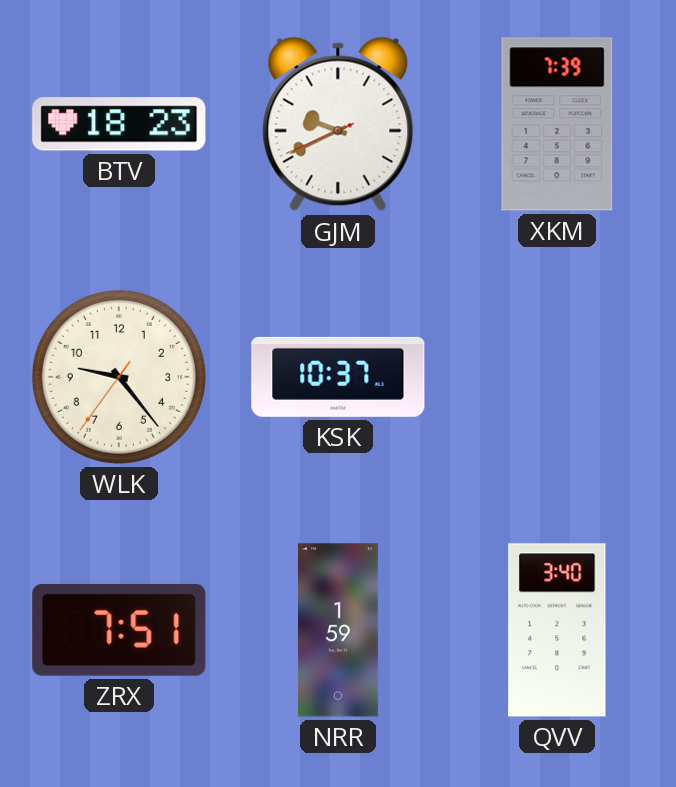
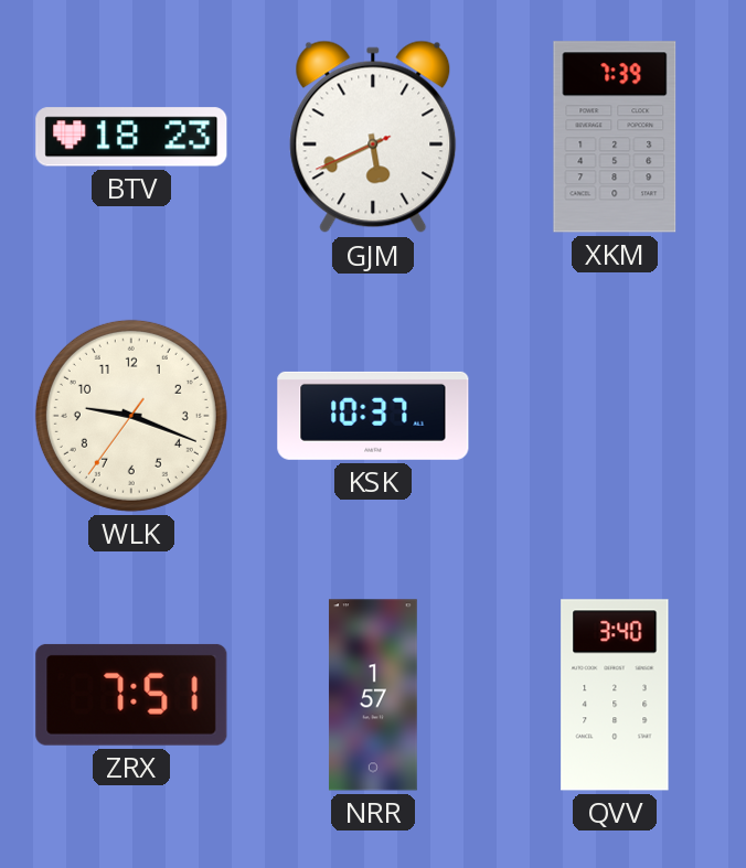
GJM: 9:40 -> 5:40 (373, 137)
WLK: 9:23 -> 9:18 (131, 416)
NRR: 1:59 -> 1:57 (373, 695)
